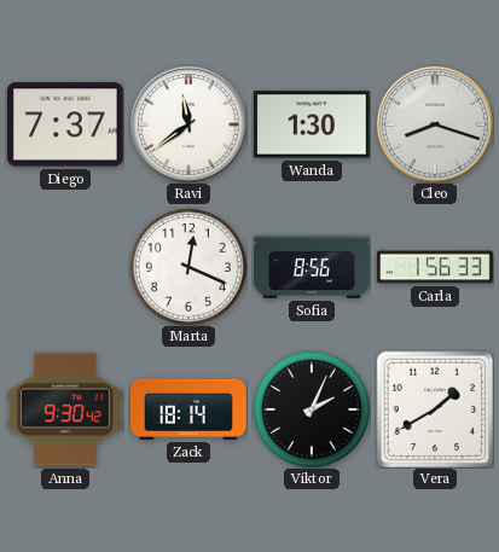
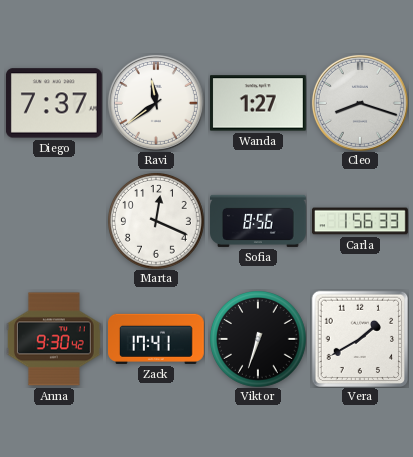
Wanda: 1:30 -> 1:27 (258, 103)
Zack: 18:14 -> 17:41 (157, 339)
Viktor: 2:04 -> 6:33 (258, 339)
